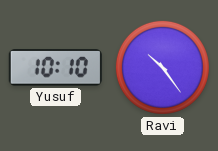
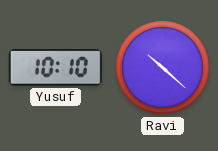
Ravi: 10:24 -> 10:22 (162, 67)
